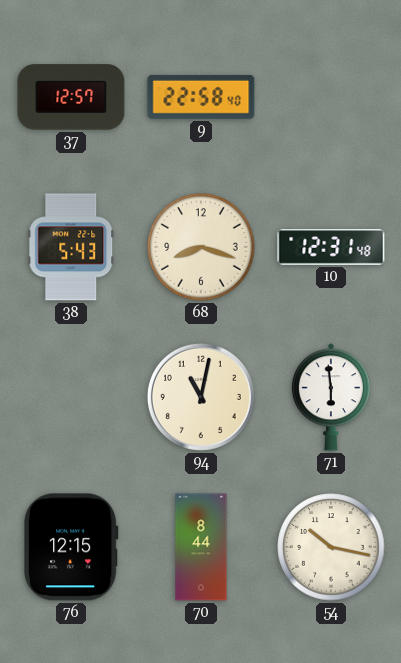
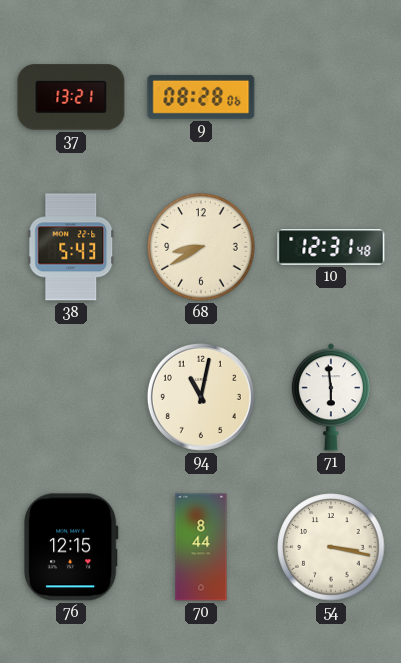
37: 12:57 -> 13:21 (71, 97)
9: 22:58 -> 08:28 (201, 97)
68: 8:18 -> 8:40 (201, 247)
54: 10:17 -> 3:17 (331, 547)
